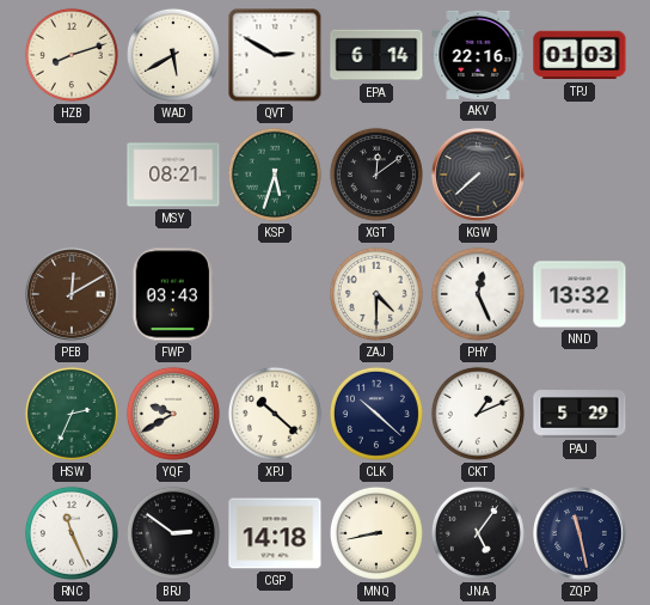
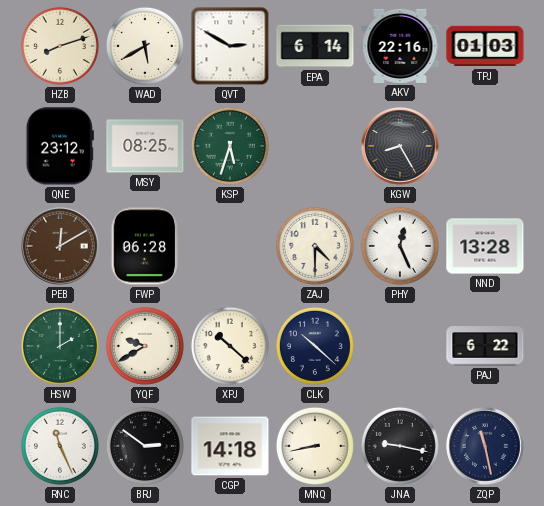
QNE: none -> 23:12 (60, 146)
MSY: 08:21 -> 08:25 (145, 146)
XGT: 12:09 -> none (376, 175)
KGW: 7:38 -> 8:25 (400, 146)
FWP: 03:43 -> 06:28 (144, 246)
NND: 13:32 -> 13:28 (485, 246)
HSW: 2:34 -> 2:00 (60, 346)
CKT: 1:11 -> none (478, 414)
PAJ: 5:29 -> 6:22 (485, 346)
JNA: 5:06 -> 9:17 (400, 446)
